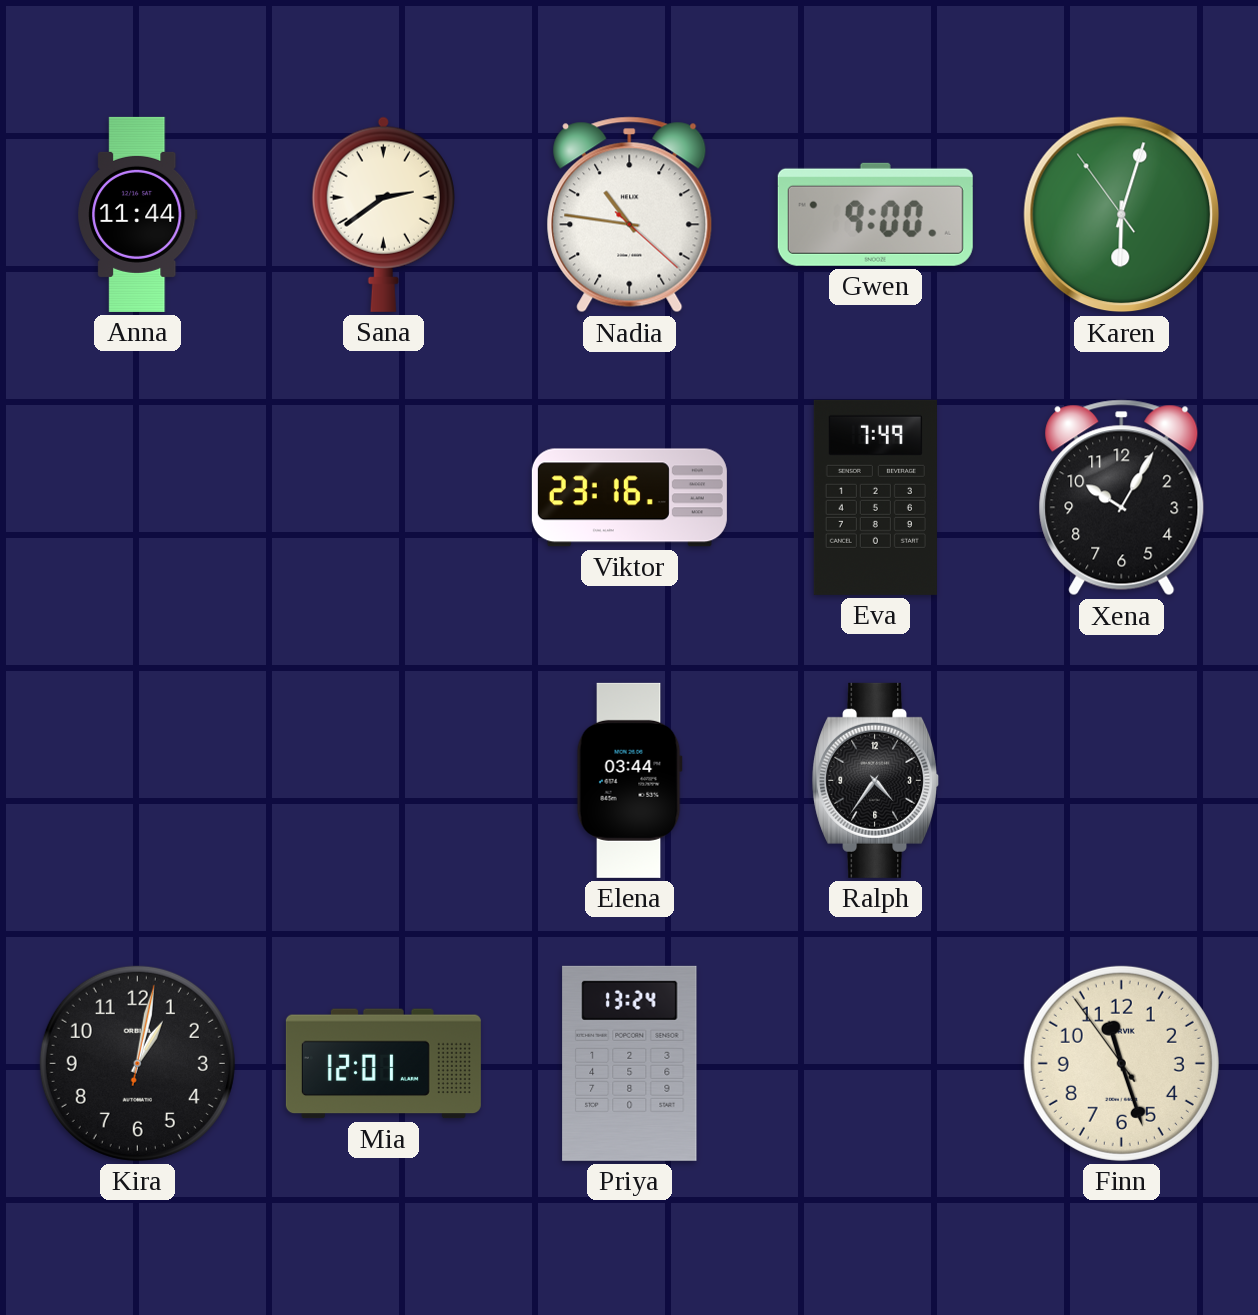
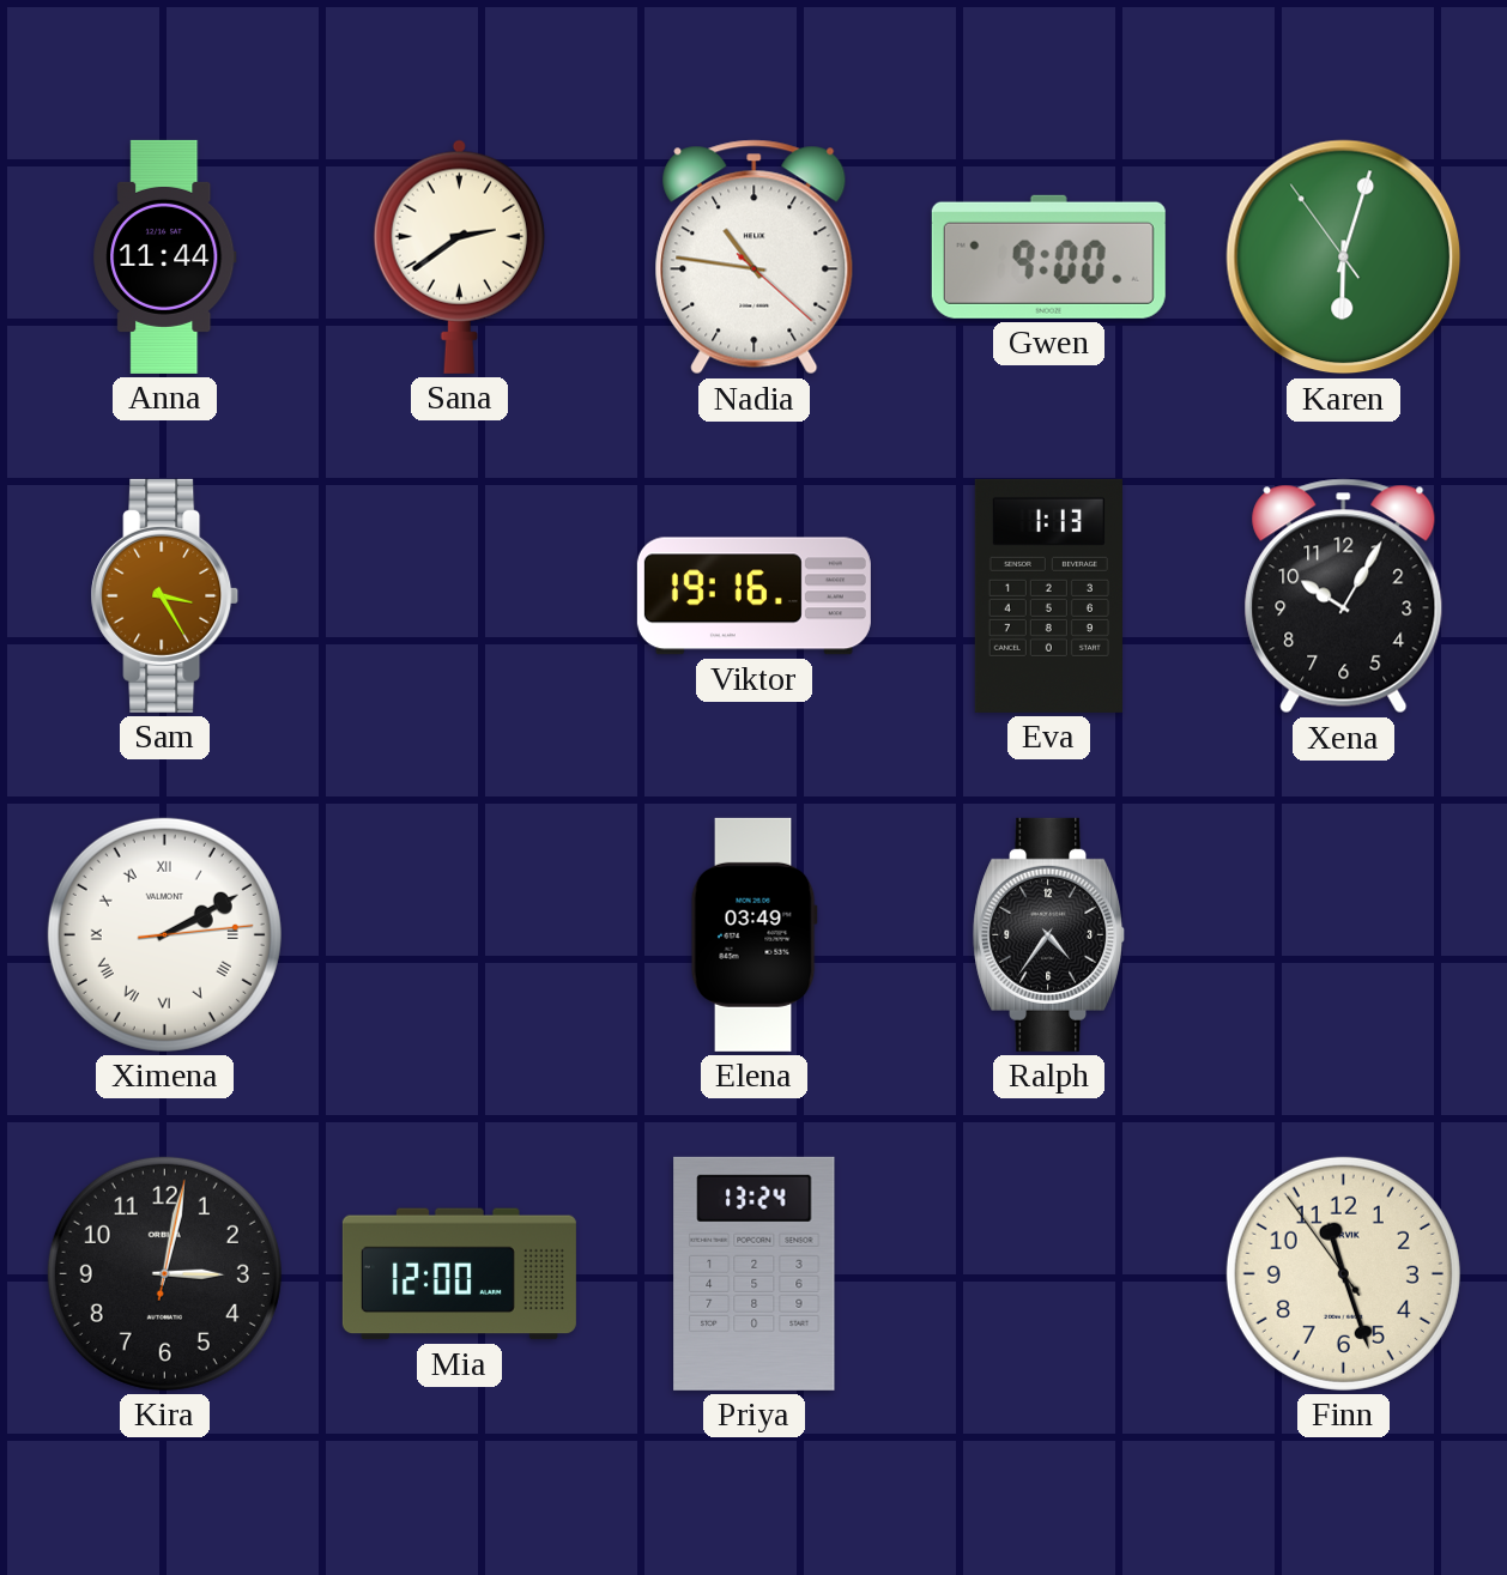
Sam: none -> 3:25 (165, 595)
Viktor: 23:16 -> 19:16 (753, 596)
Eva: 7:49 -> 1:13 (1048, 595)
Ximena: none -> 2:10 (164, 934)
Elena: 03:44 -> 03:49 (753, 934)
Kira: 1:02 -> 3:02 (164, 1273)
Mia: 12:01 -> 12:00 (459, 1274)
